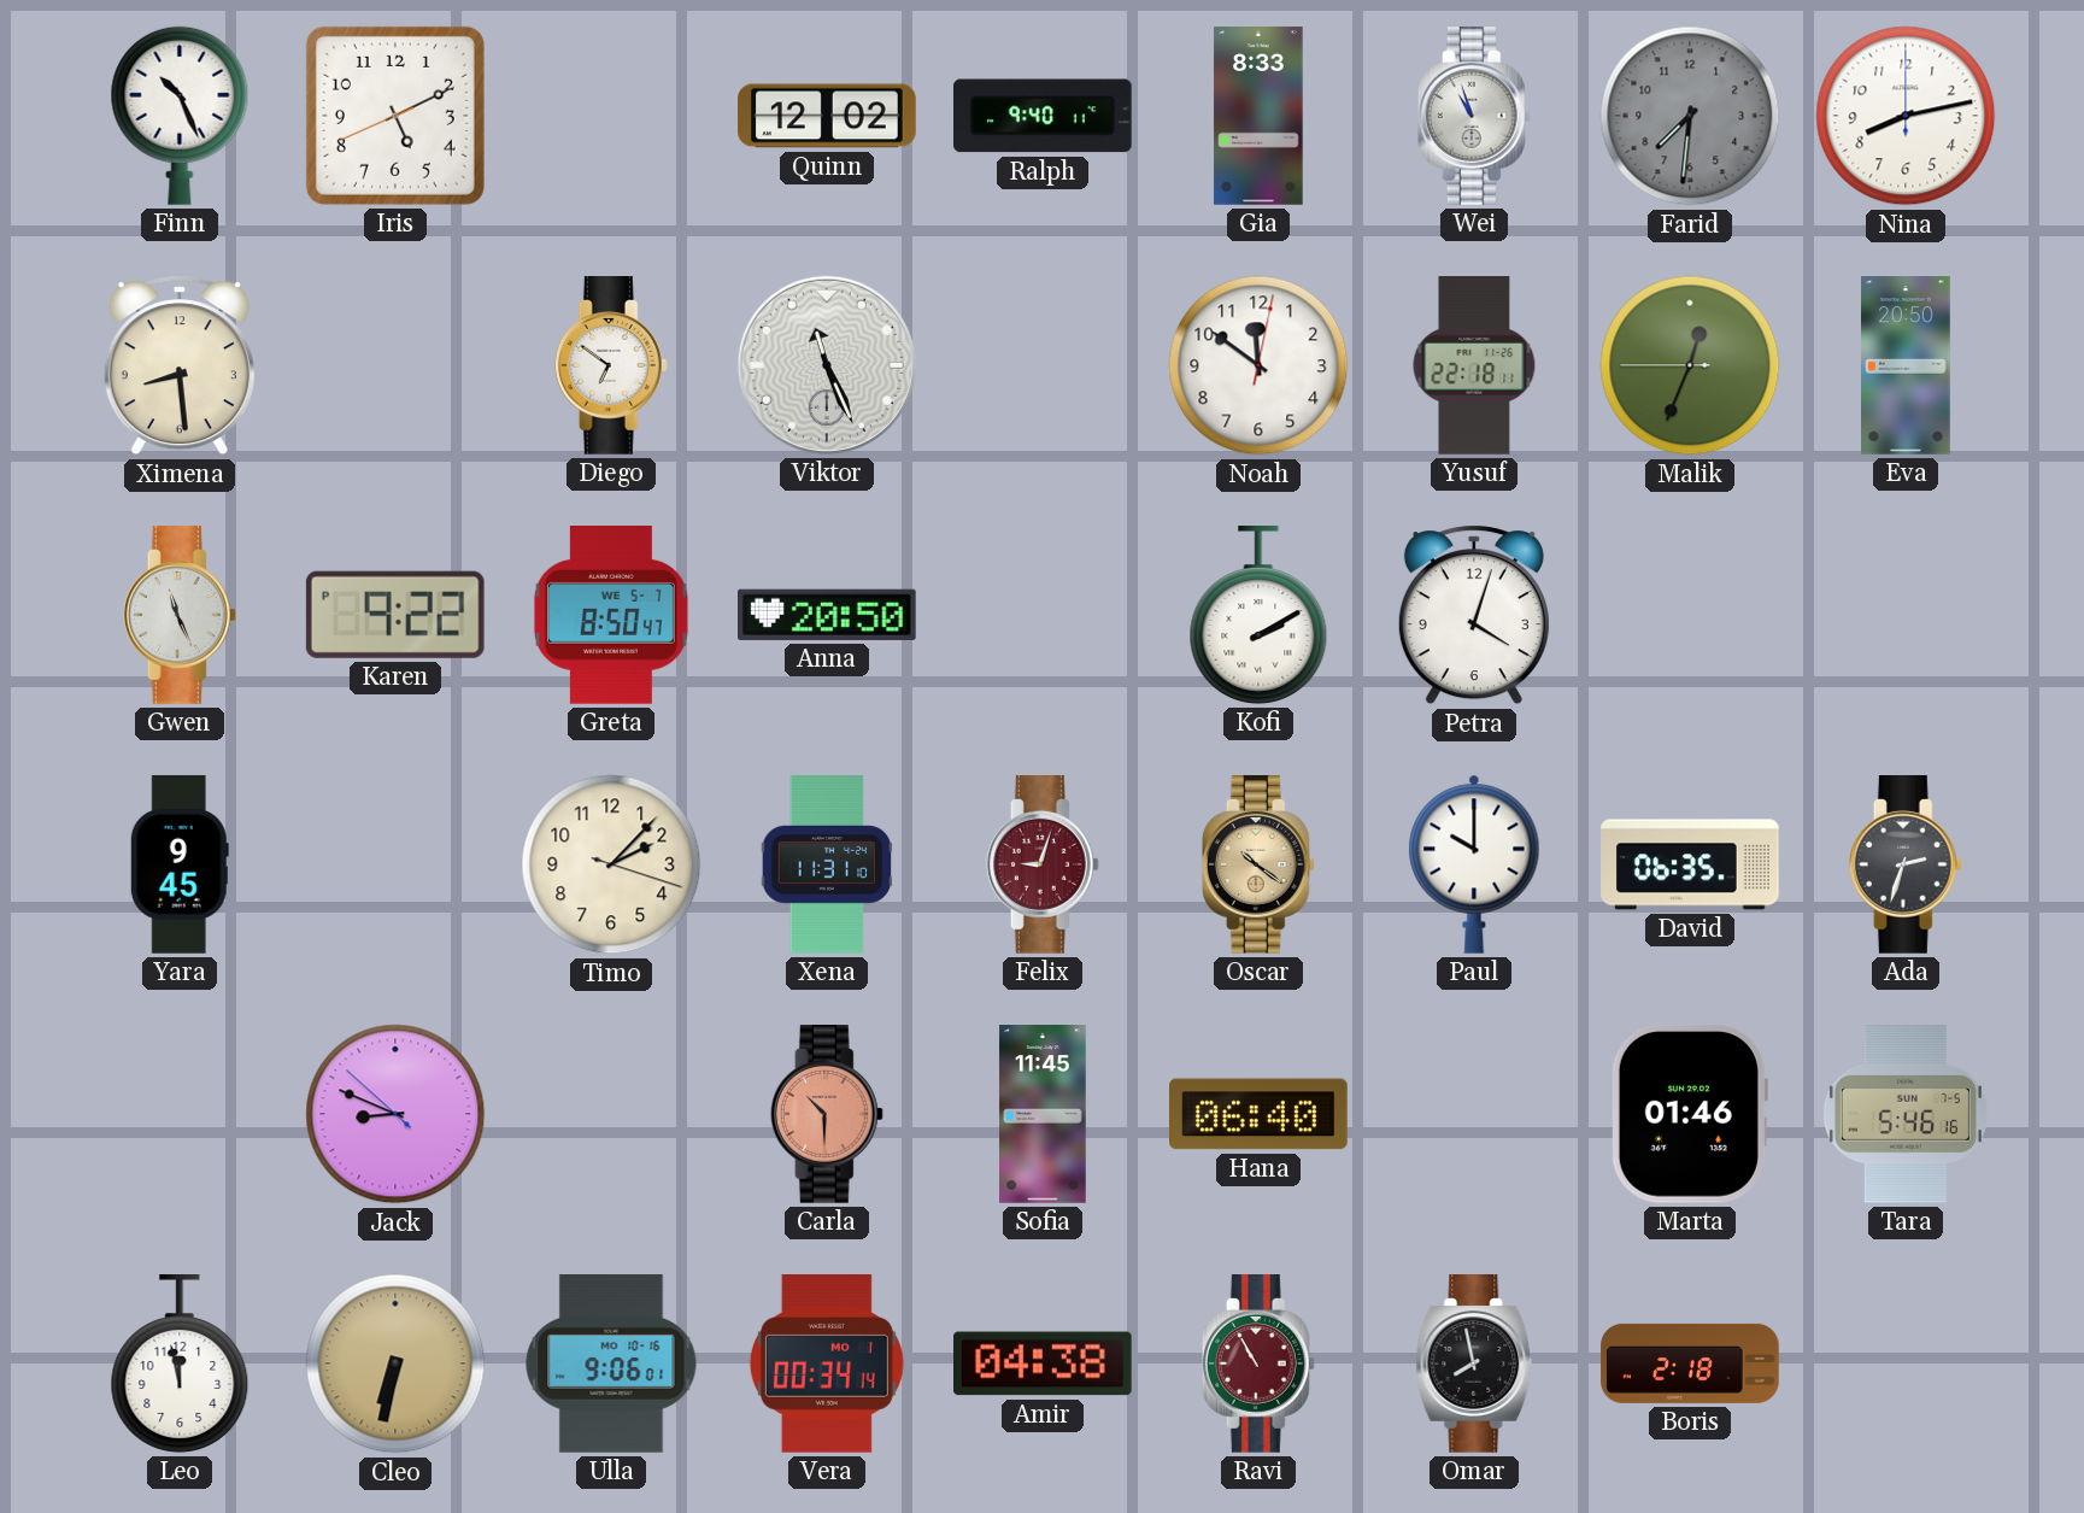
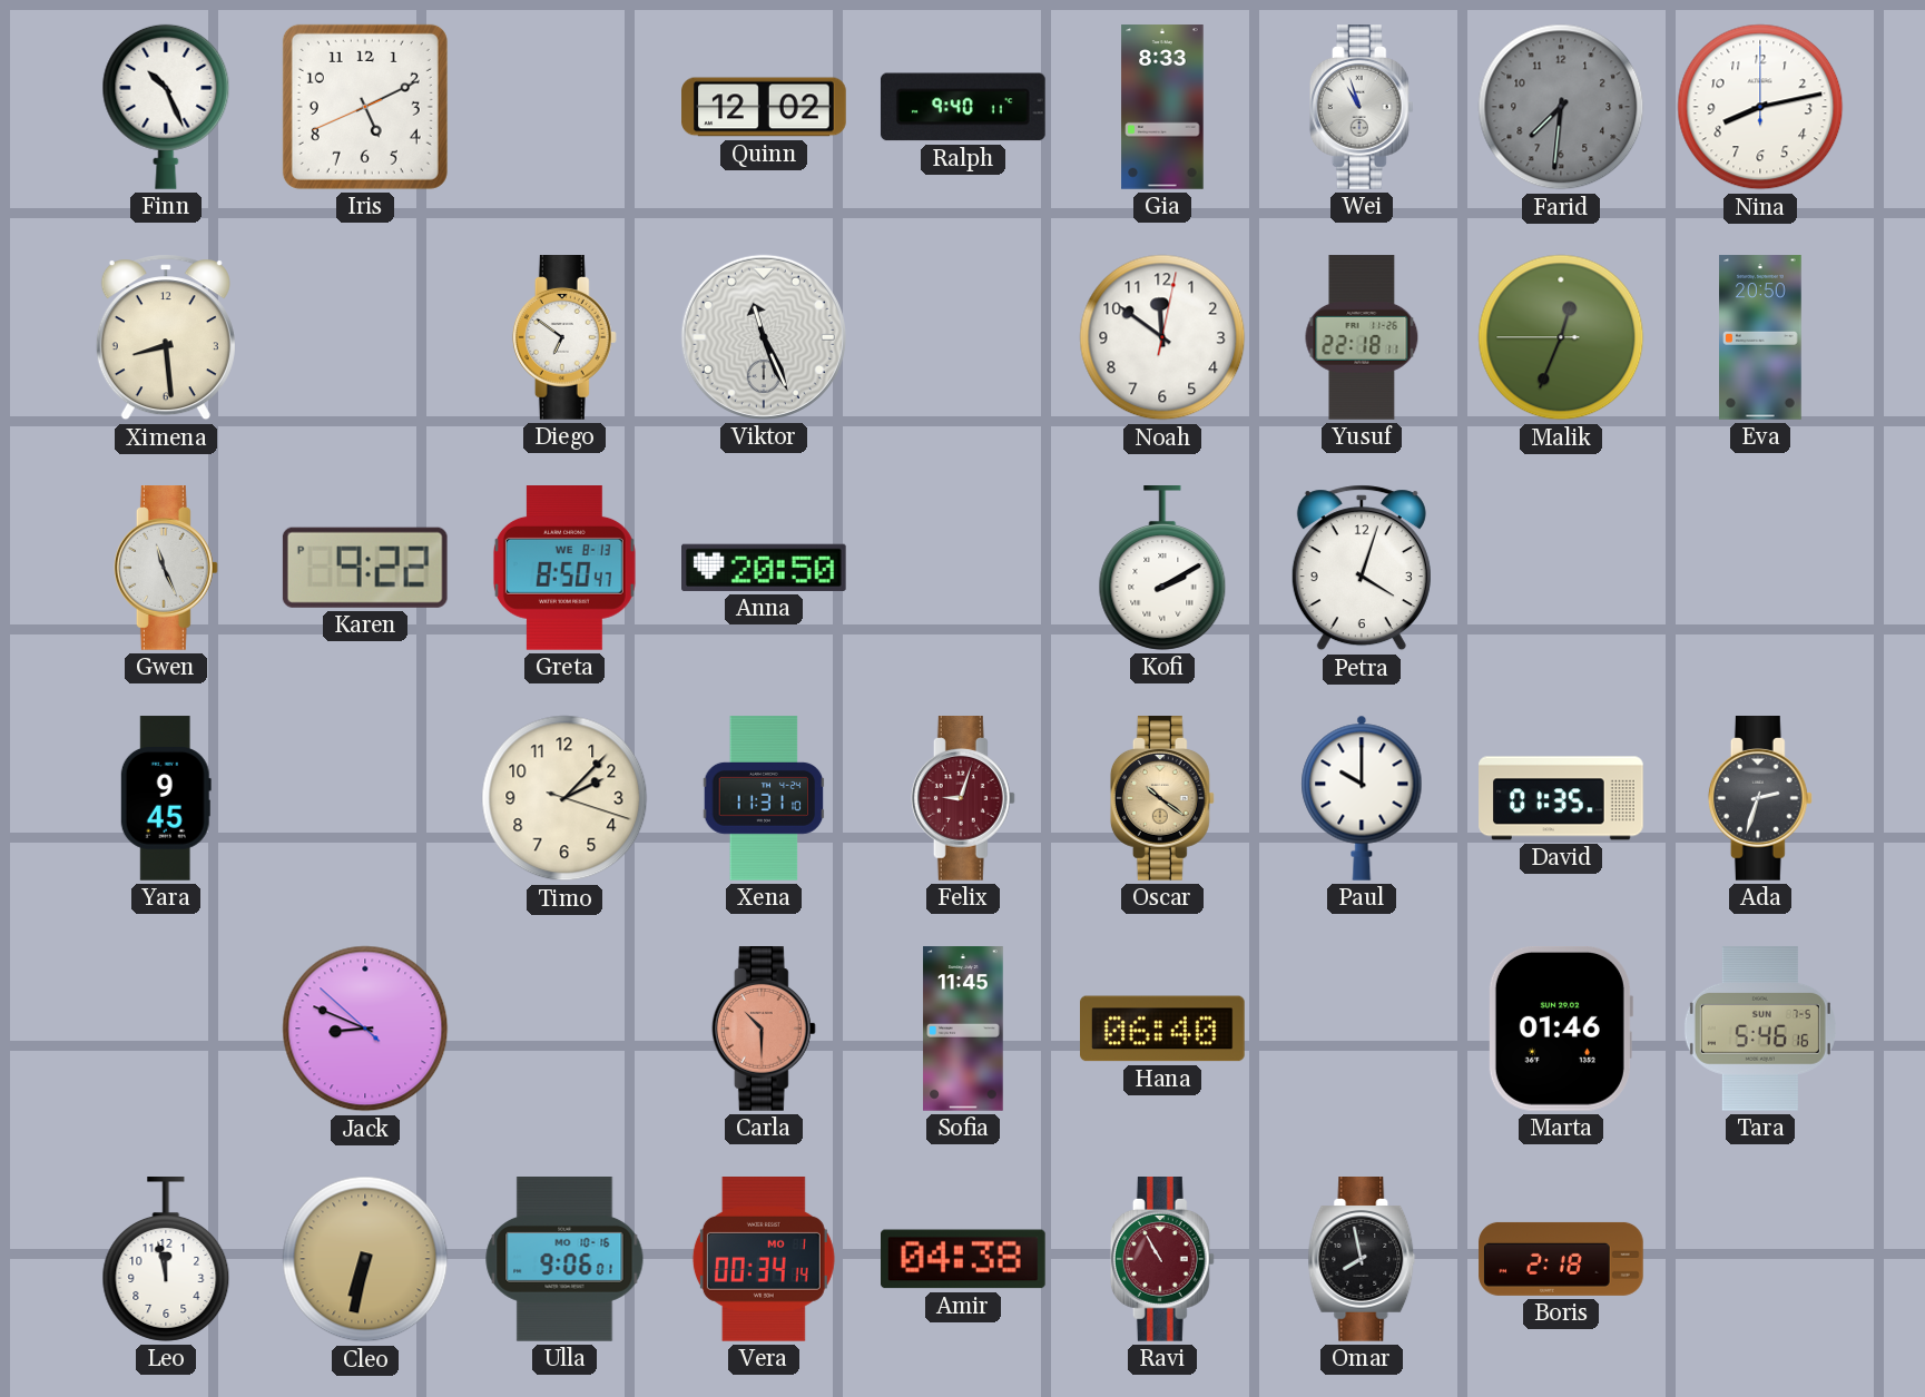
Greta date: WE 5-7 -> WE 8-13 (564, 569)
David: 06:35 -> 01:35 (1561, 798)
